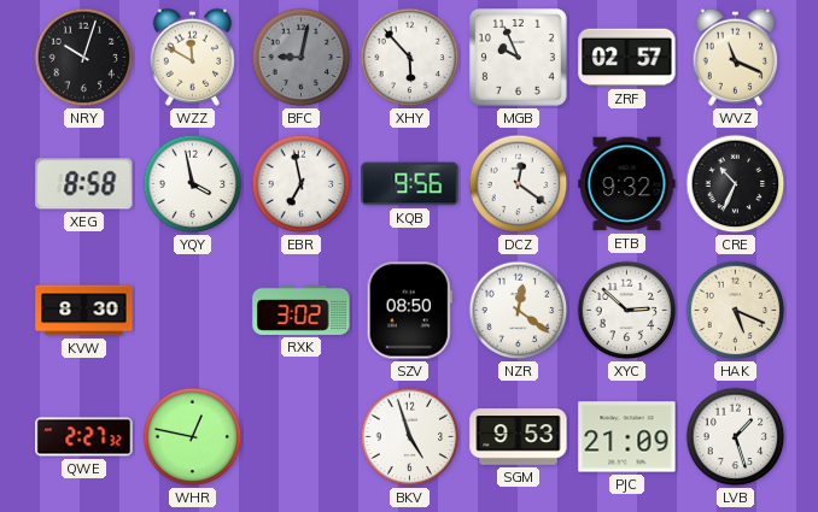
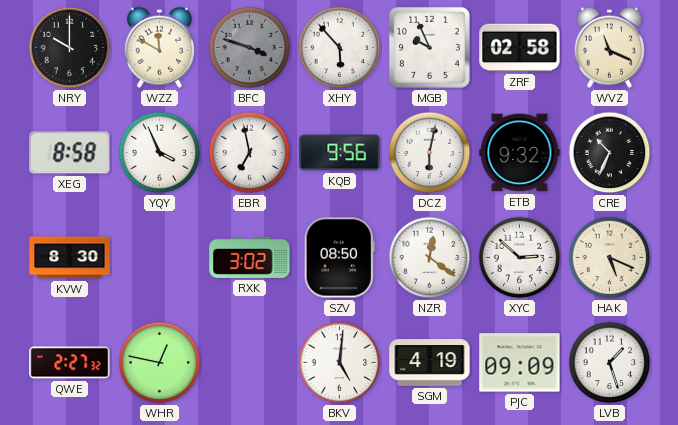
NRY: 10:03 -> 10:00 (70, 48)
BFC: 9:02 -> 3:48 (250, 48)
ZRF: 02:57 -> 02:58 (520, 48)
YQY: 3:58 -> 3:56 (160, 153)
DCZ: 12:21 -> 6:02 (430, 153)
BKV: 4:57 -> 5:01 (340, 363)
SGM: 9:53 -> 4:19 (430, 363)
PJC: 21:09 -> 09:09 (520, 363)
